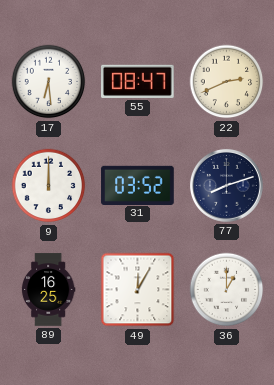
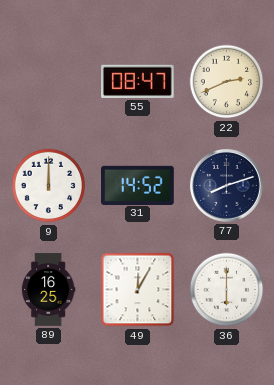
17: 6:29 -> none (49, 82)
31: 03:52 -> 14:52 (138, 185)
36: 1:00 -> 6:00 (227, 290)
